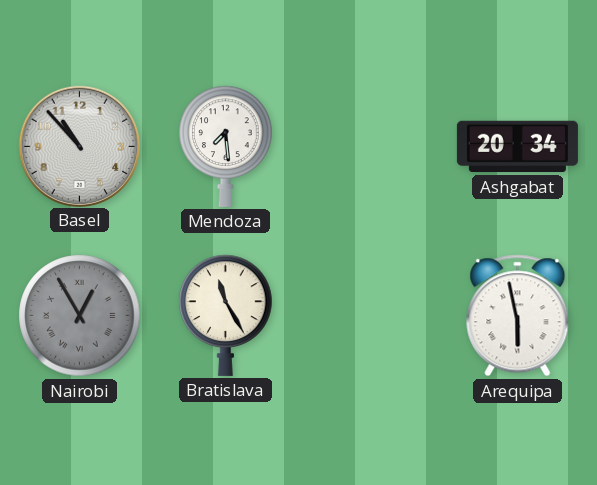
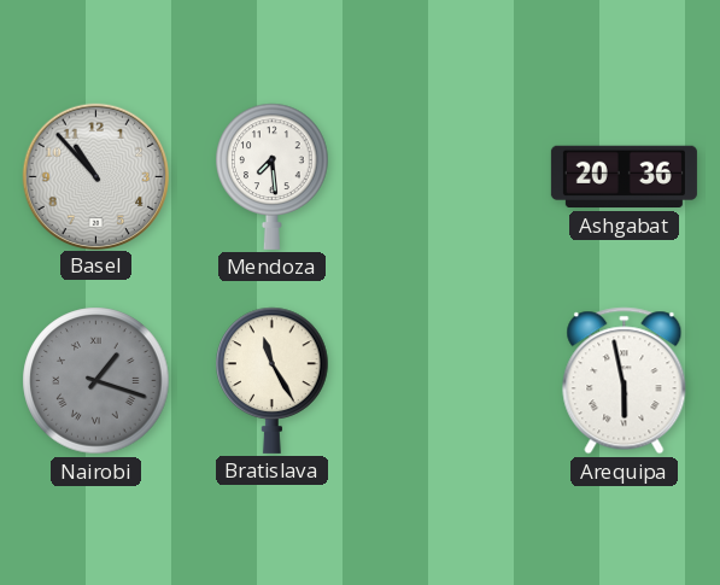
Ashgabat: 20:34 -> 20:36 (624, 177)
Nairobi: 12:55 -> 1:18 (96, 381)
